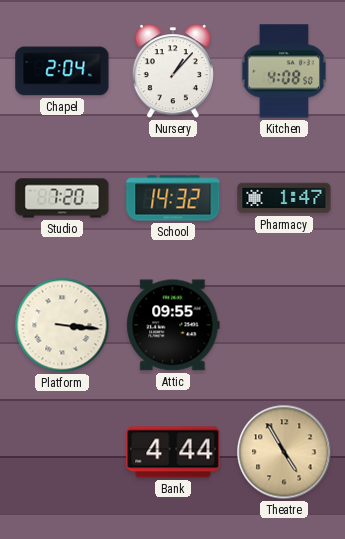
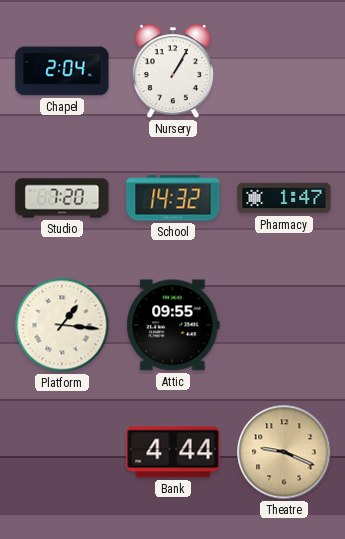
Nursery: 1:07 -> 1:05 (173, 72)
Kitchen: 4:08 -> none (284, 71)
Platform: 3:16 -> 1:16 (62, 325)
Theatre: 4:55 -> 9:19 (284, 452)
